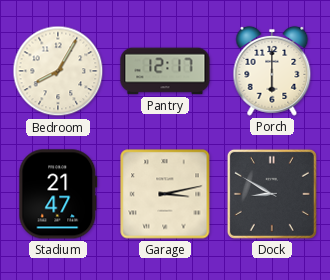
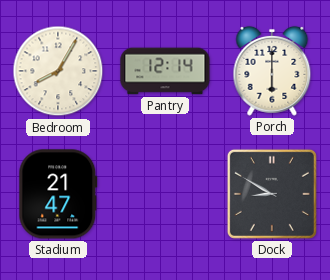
Pantry: 12:17 -> 12:14 (165, 71)
Garage: 3:13 -> none (165, 194)
